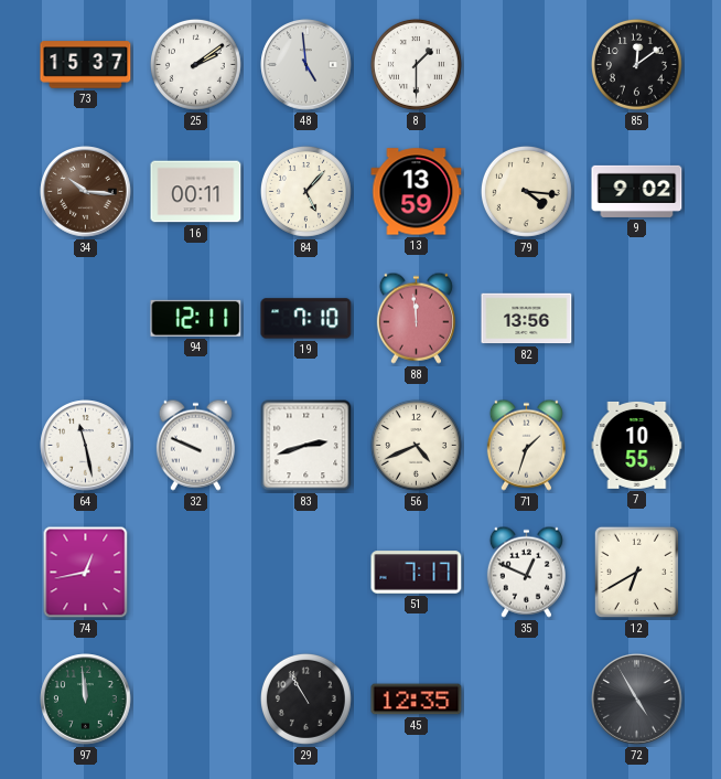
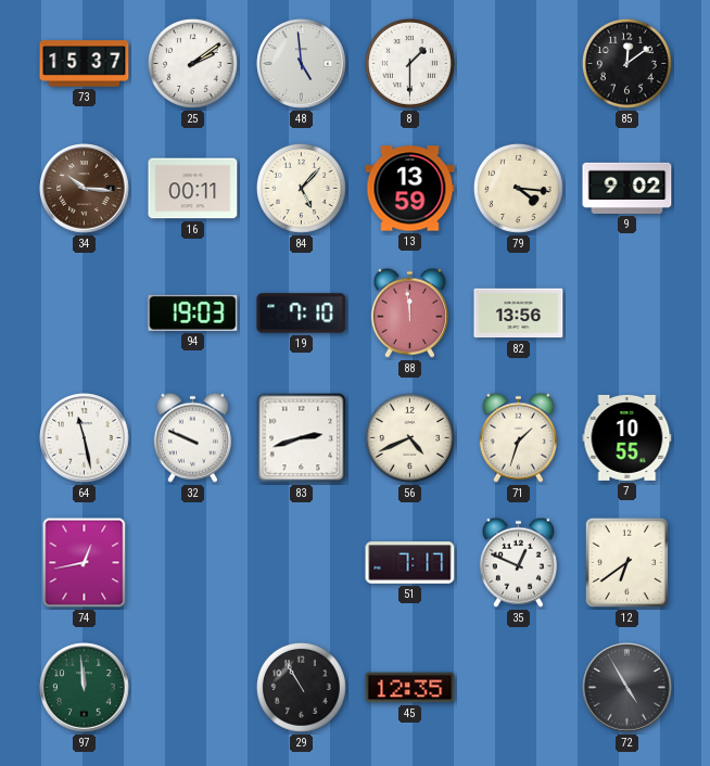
94: 12:11 -> 19:03 (193, 312)
12: 6:40 -> 6:39 (626, 562)
